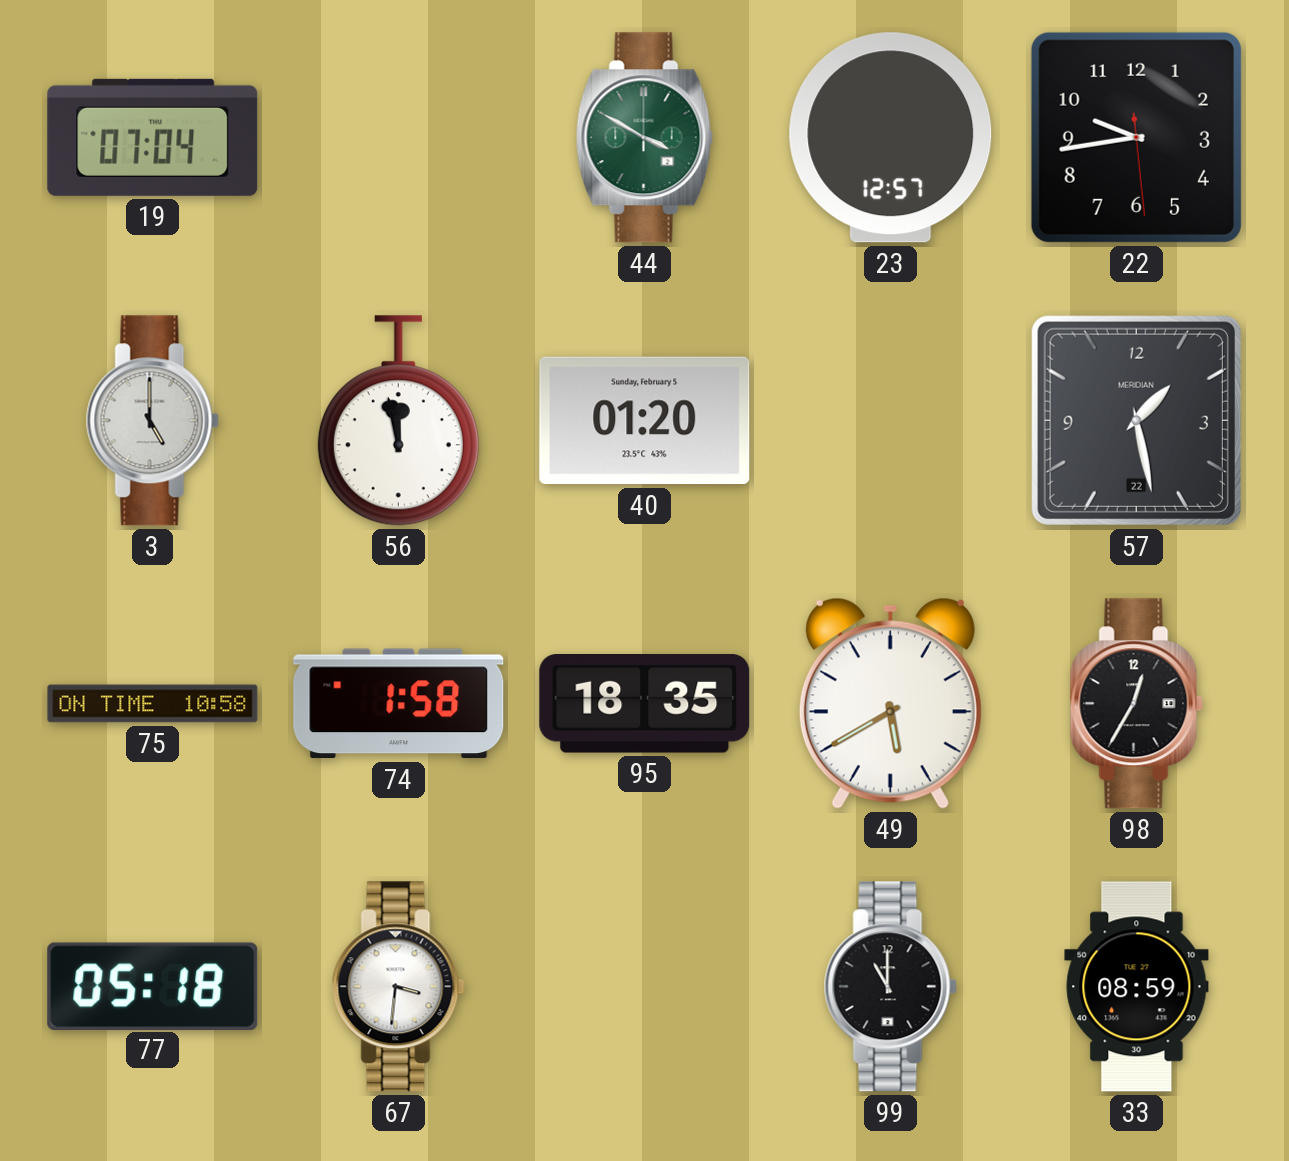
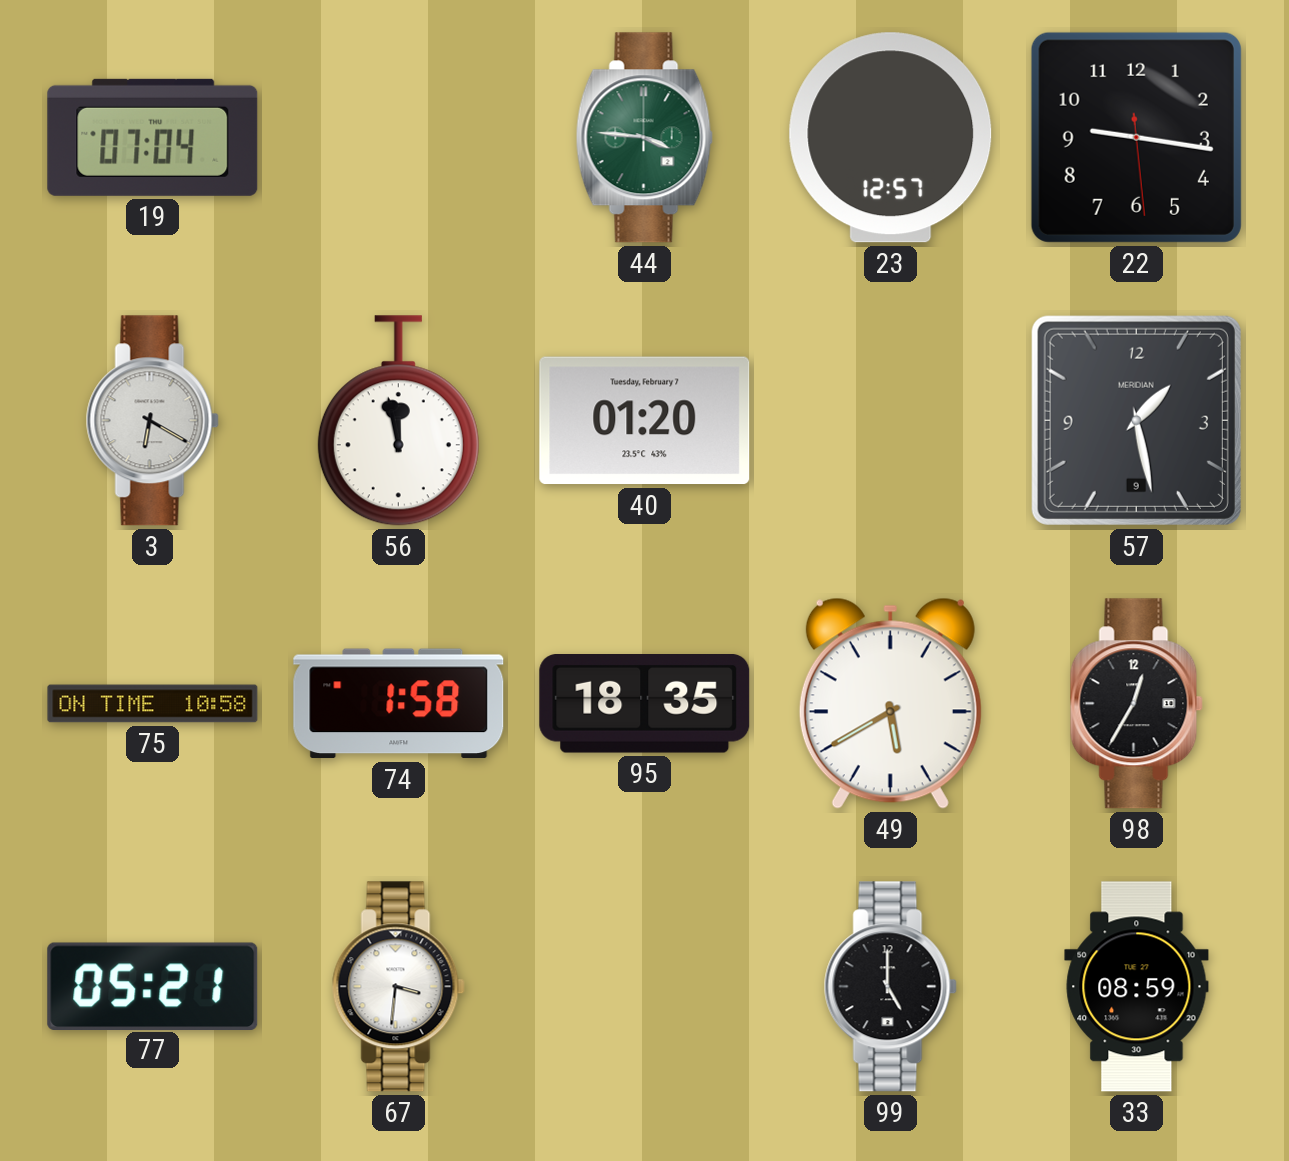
44: 3:50 -> 3:46 (644, 138)
22: 9:43 -> 9:16 (1136, 137)
3: 5:00 -> 6:20 (152, 421)
40 date: Sunday, February 5 -> Tuesday, February 7 (645, 421)
57 date: 22 -> 9 (1136, 420)
77: 05:18 -> 05:21 (153, 986)
99: 11:00 -> 5:00 (890, 987)
